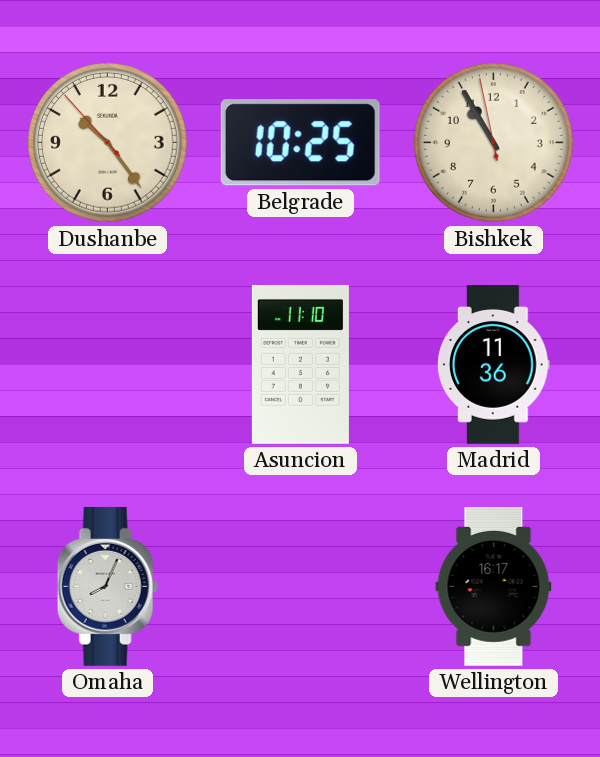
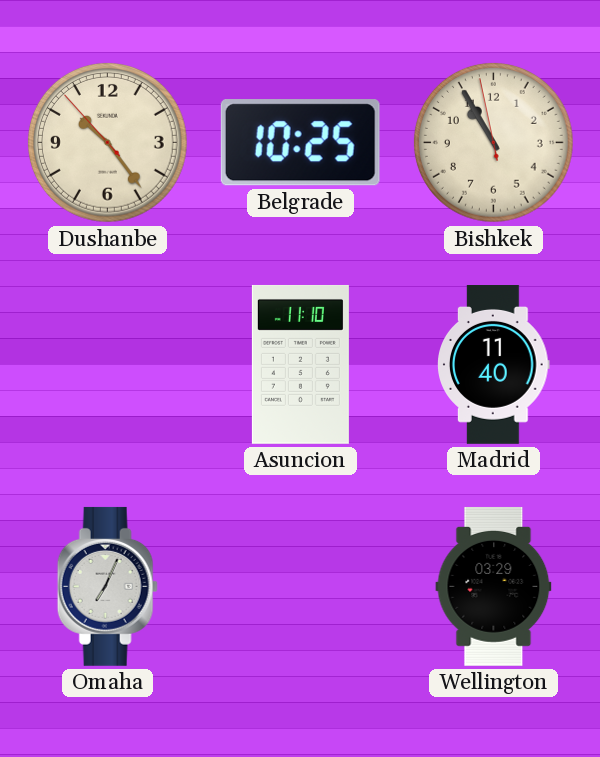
Madrid: 11:36 -> 11:40 (494, 365)
Omaha: 8:04 -> 7:04 (107, 586)
Wellington: 16:17 -> 03:29 (494, 586)
